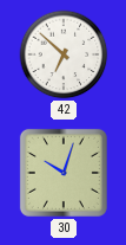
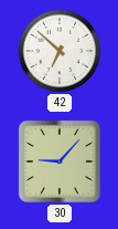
30: 10:03 -> 9:07 (60, 162)
